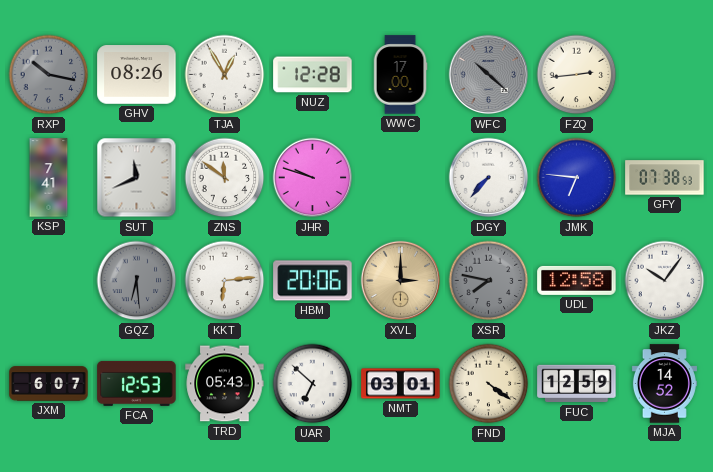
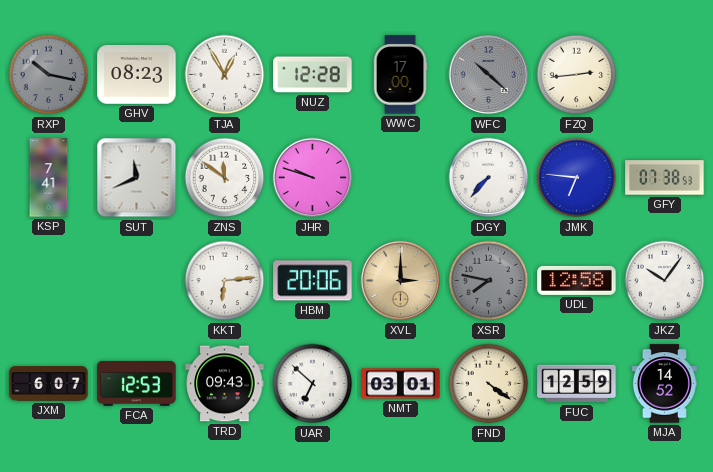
GHV: 08:26 -> 08:23 (137, 75)
GQZ: 6:29 -> none (137, 281)
TRD: 05:43 -> 09:43 (225, 384)
